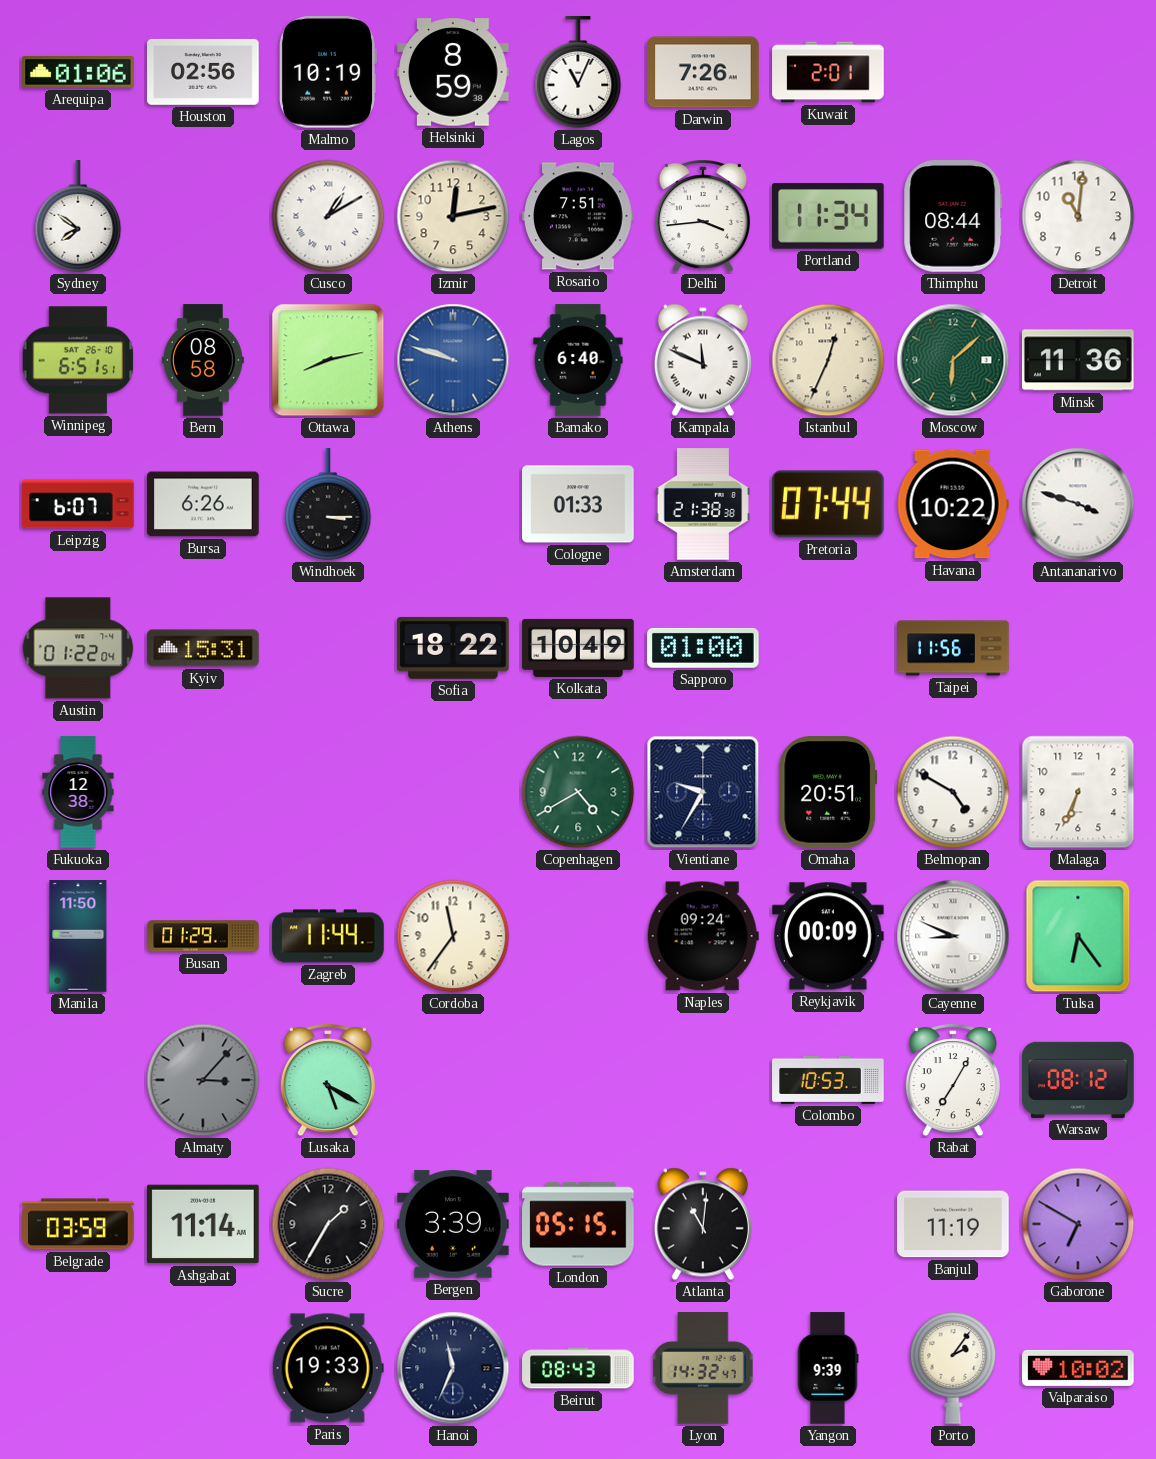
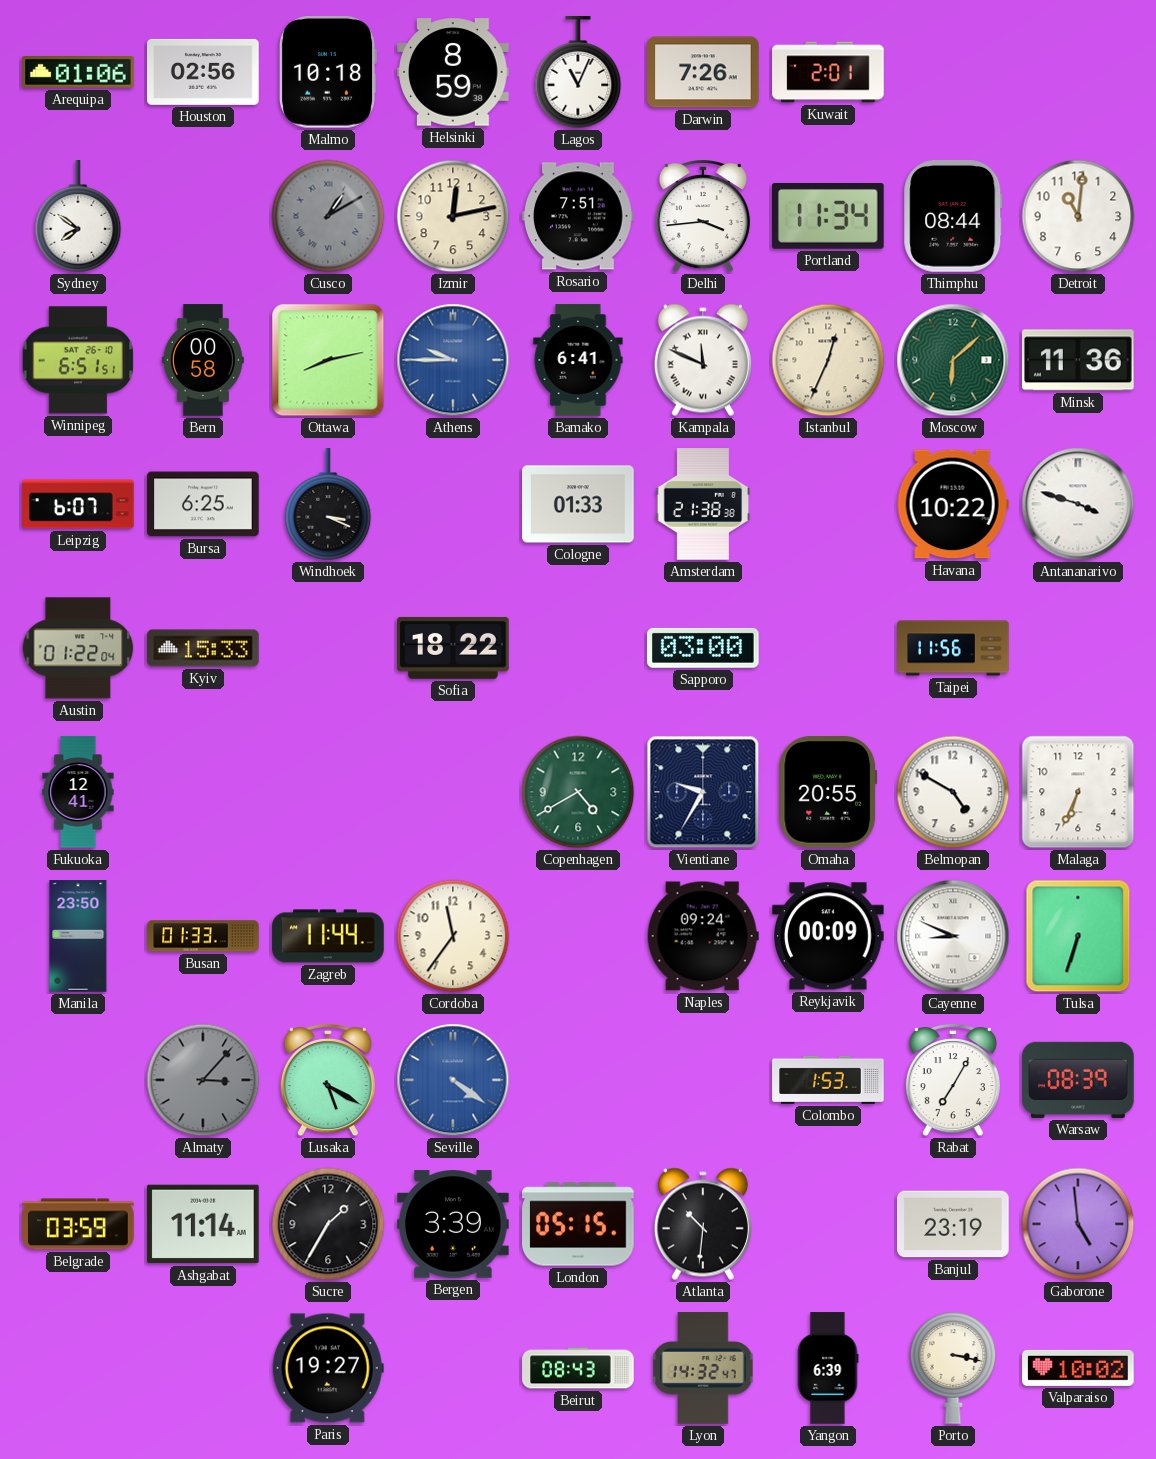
Malmo: 10:19 -> 10:18 (328, 73)
Cusco dial: white -> grey (328, 216)
Bern: 08:58 -> 00:58 (203, 360)
Athens: 9:48 -> 9:45 (453, 360)
Bamako: 6:40 -> 6:41 (578, 360)
Bursa: 6:26 -> 6:25 (203, 504)
Windhoek: 3:15 -> 3:19 (328, 505)
Pretoria: 07:44 -> none (829, 504)
Kyiv: 15:31 -> 15:33 (203, 648)
Kolkata: 10:49 -> none (578, 648)
Sapporo: 01:00 -> 03:00 (703, 648)
Fukuoka: 12:38 -> 12:41 (78, 792)
Omaha: 20:51 -> 20:55 (828, 792)
Manila: 11:50 -> 23:50 (78, 936)
Busan: 01:29 -> 01:33 (203, 936)
Tulsa: 6:24 -> 6:33 (1078, 936)
Seville: none -> 4:21 (453, 1080)
Colombo: 10:53 -> 1:53 (828, 1080)
Warsaw: 08:12 -> 08:39 (1078, 1080)
Atlanta: 11:01 -> 10:31 (703, 1224)
Banjul: 11:19 -> 23:19 (953, 1224)
Gaborone: 6:50 -> 4:59 (1078, 1224)
Paris: 19:33 -> 19:27 (328, 1368)
Hanoi: 11:34 -> none (453, 1368)
Yangon: 9:39 -> 6:39 (828, 1368)
Porto: 2:06 -> 3:17 (953, 1368)
